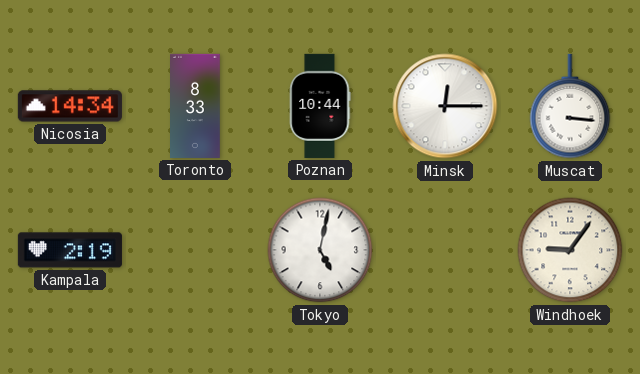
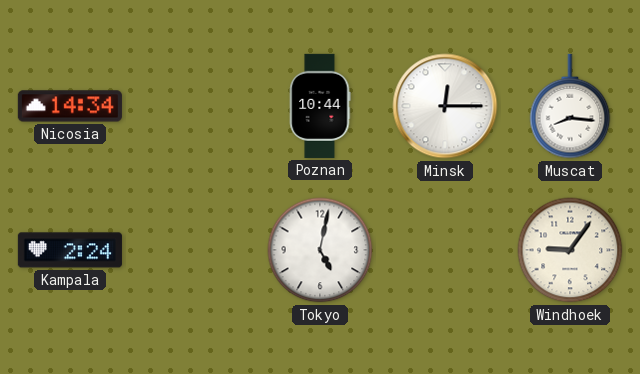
Toronto: 8:33 -> none (196, 106)
Muscat: 3:16 -> 8:16 (570, 106)
Kampala: 2:19 -> 2:24 (70, 250)
